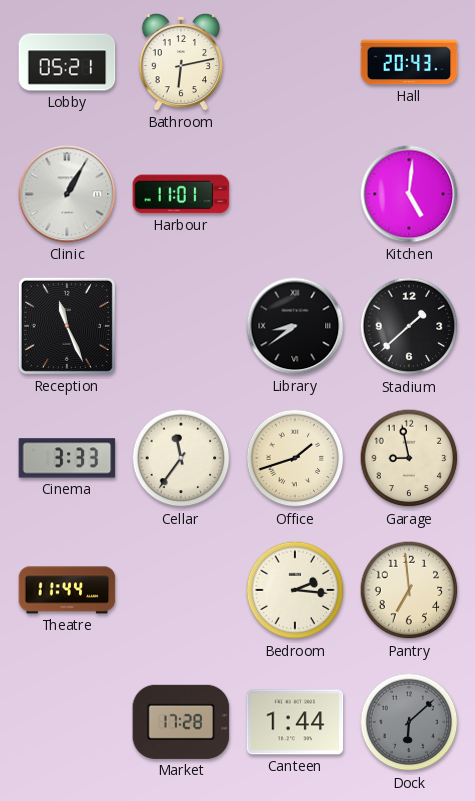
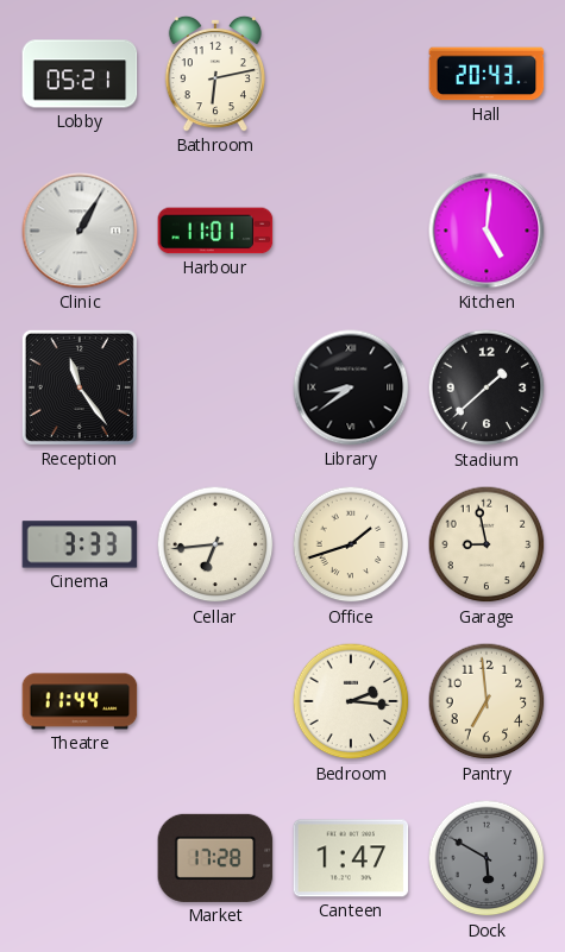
Reception: 11:26 -> 11:24 (80, 387)
Cellar: 11:36 -> 6:44 (215, 544)
Canteen: 1:44 -> 1:47 (351, 858)
Dock: 6:08 -> 5:50 (486, 858)
